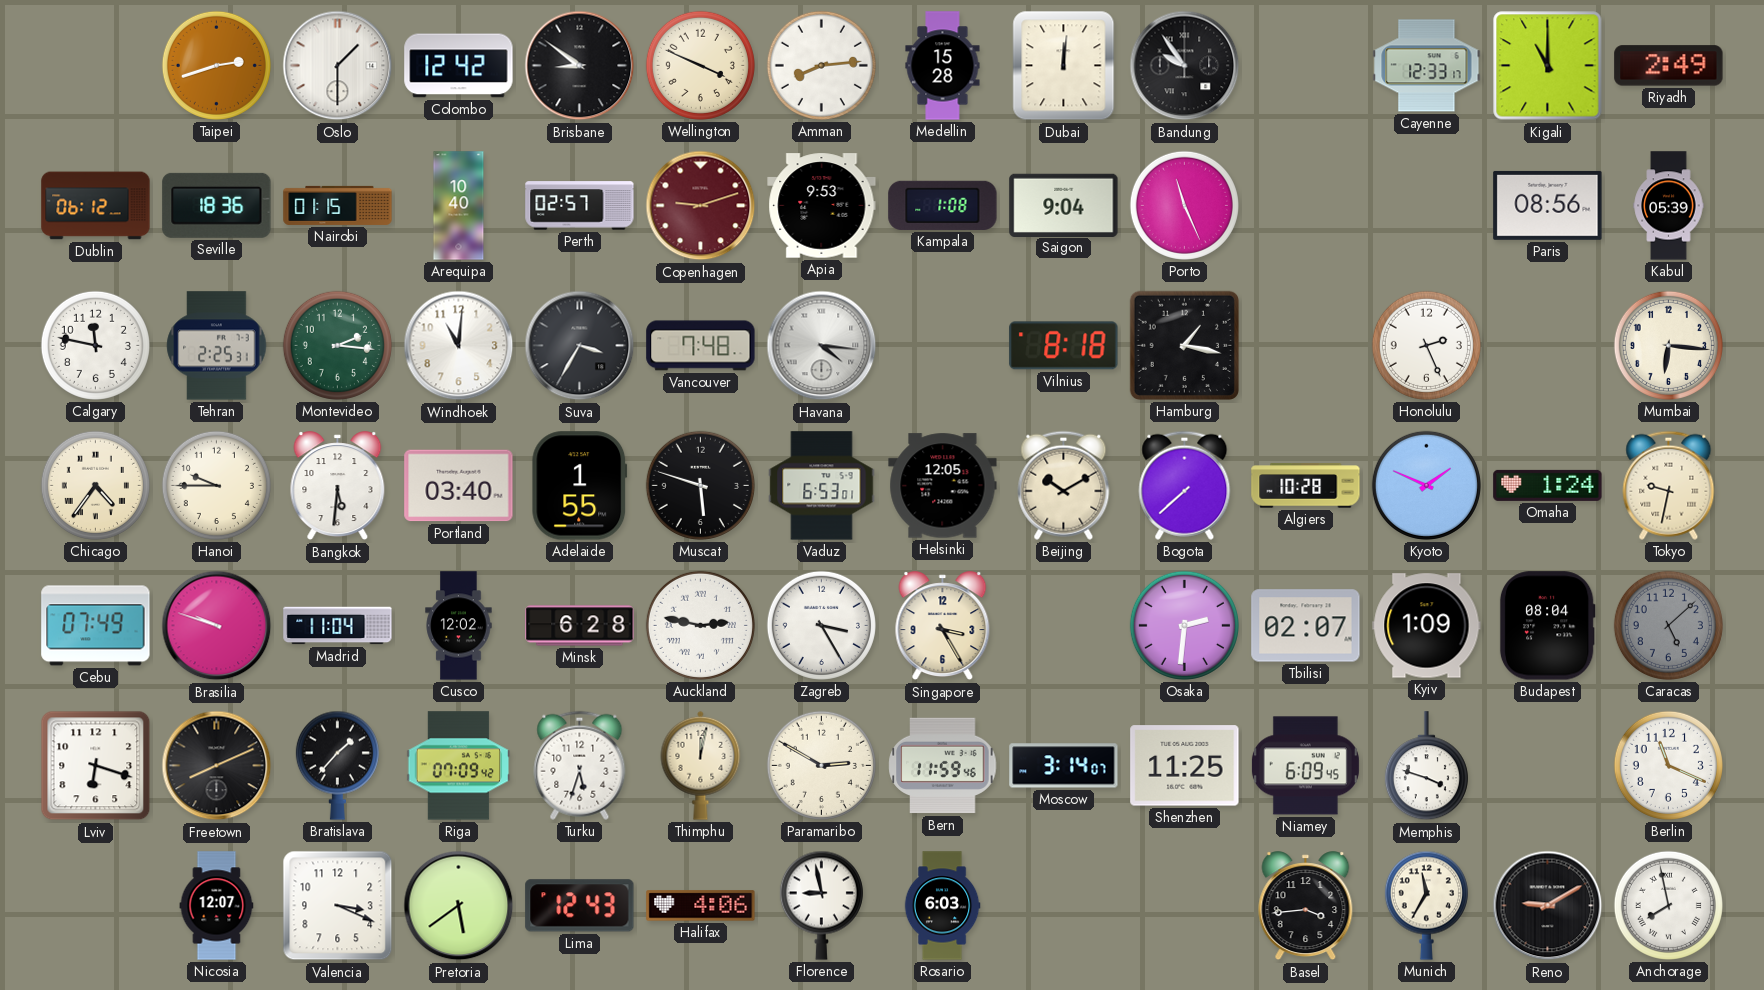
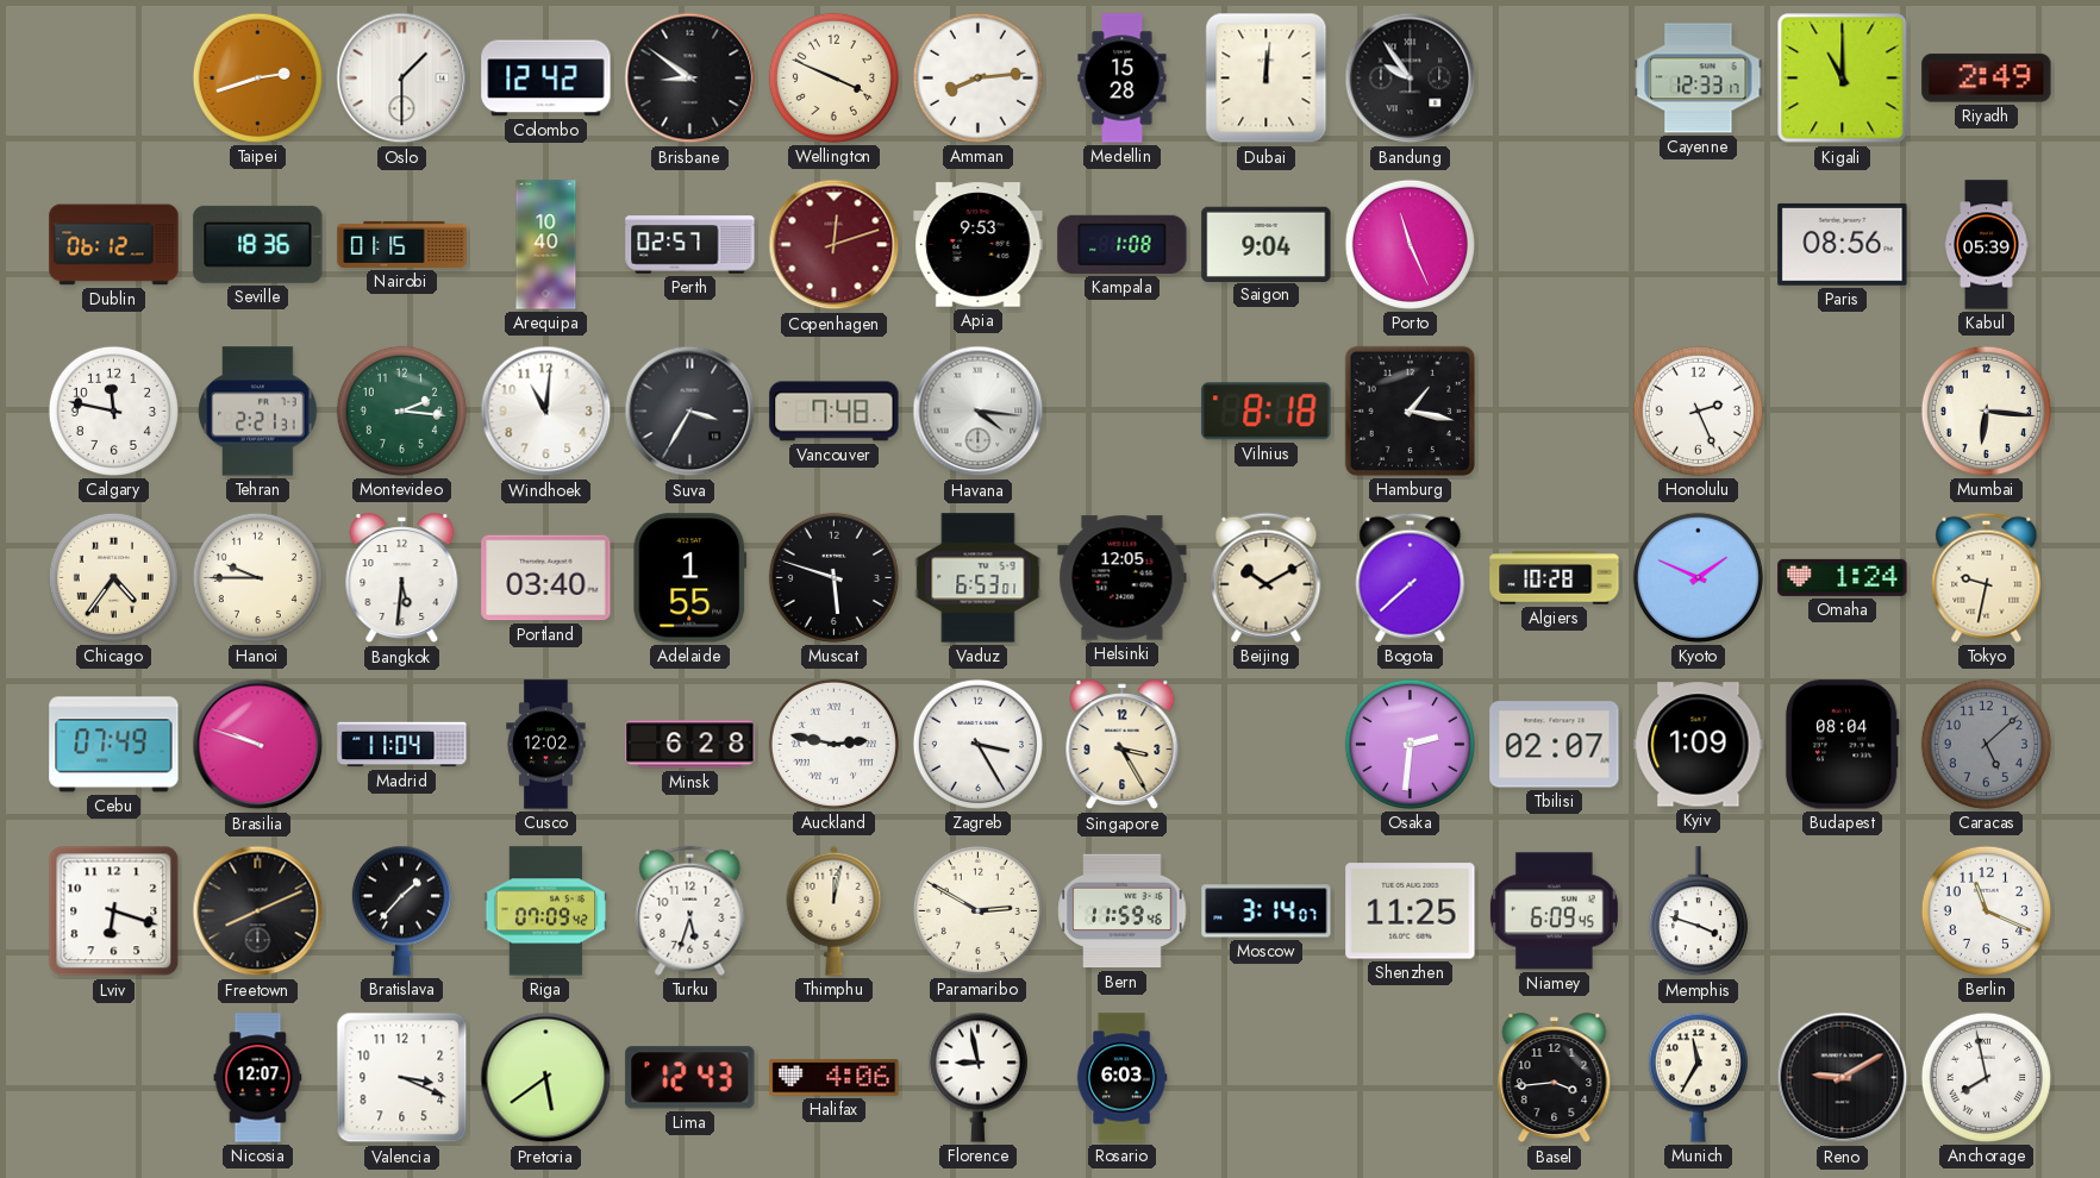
Copenhagen: 9:12 -> 12:12 (835, 245)
Tehran: 2:25 -> 2:21 (258, 412)
